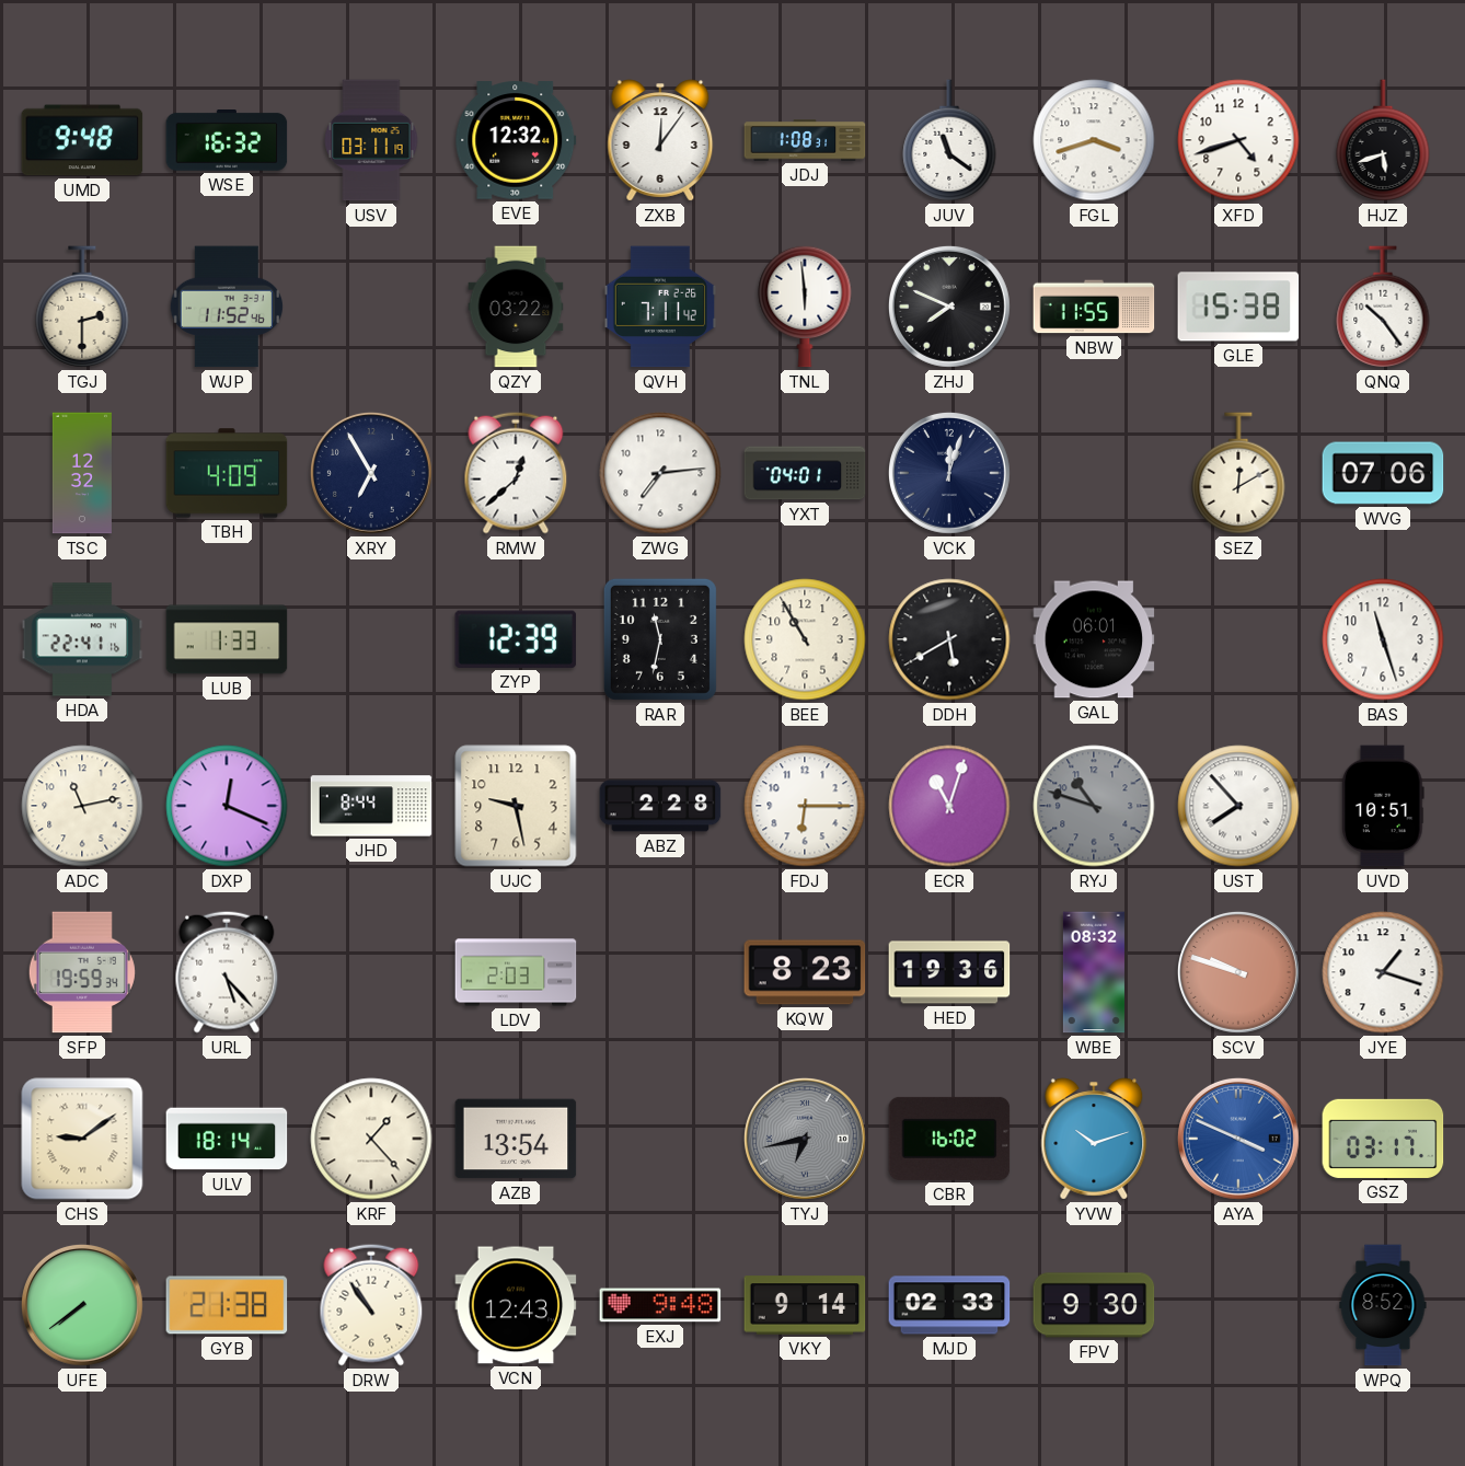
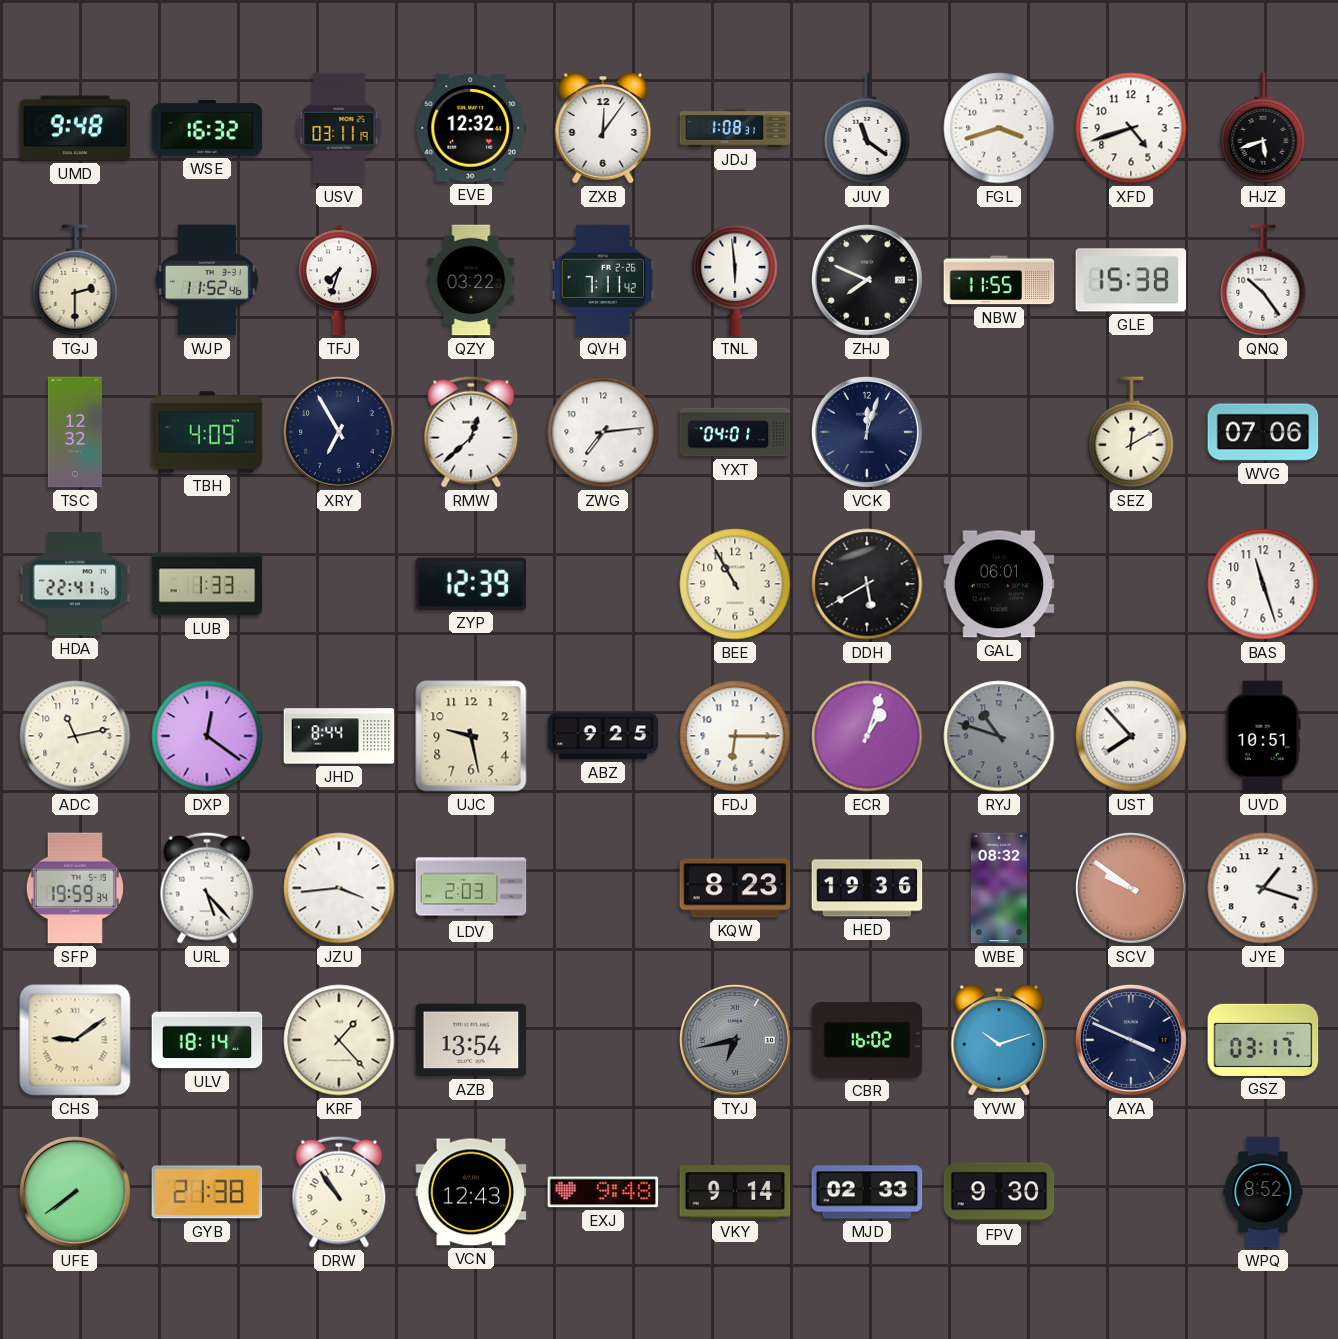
TFJ: none -> 7:33 (339, 280)
RAR: 11:32 -> none (660, 639)
DXP: 12:19 -> 12:21 (207, 736)
ABZ: 2:28 -> 9:25 (603, 736)
ECR: 11:03 -> 1:03 (867, 736)
JZU: none -> 3:44 (339, 888)
SCV: 9:48 -> 9:51 (1131, 888)
AYA dial: blue -> navy (1131, 1040)
